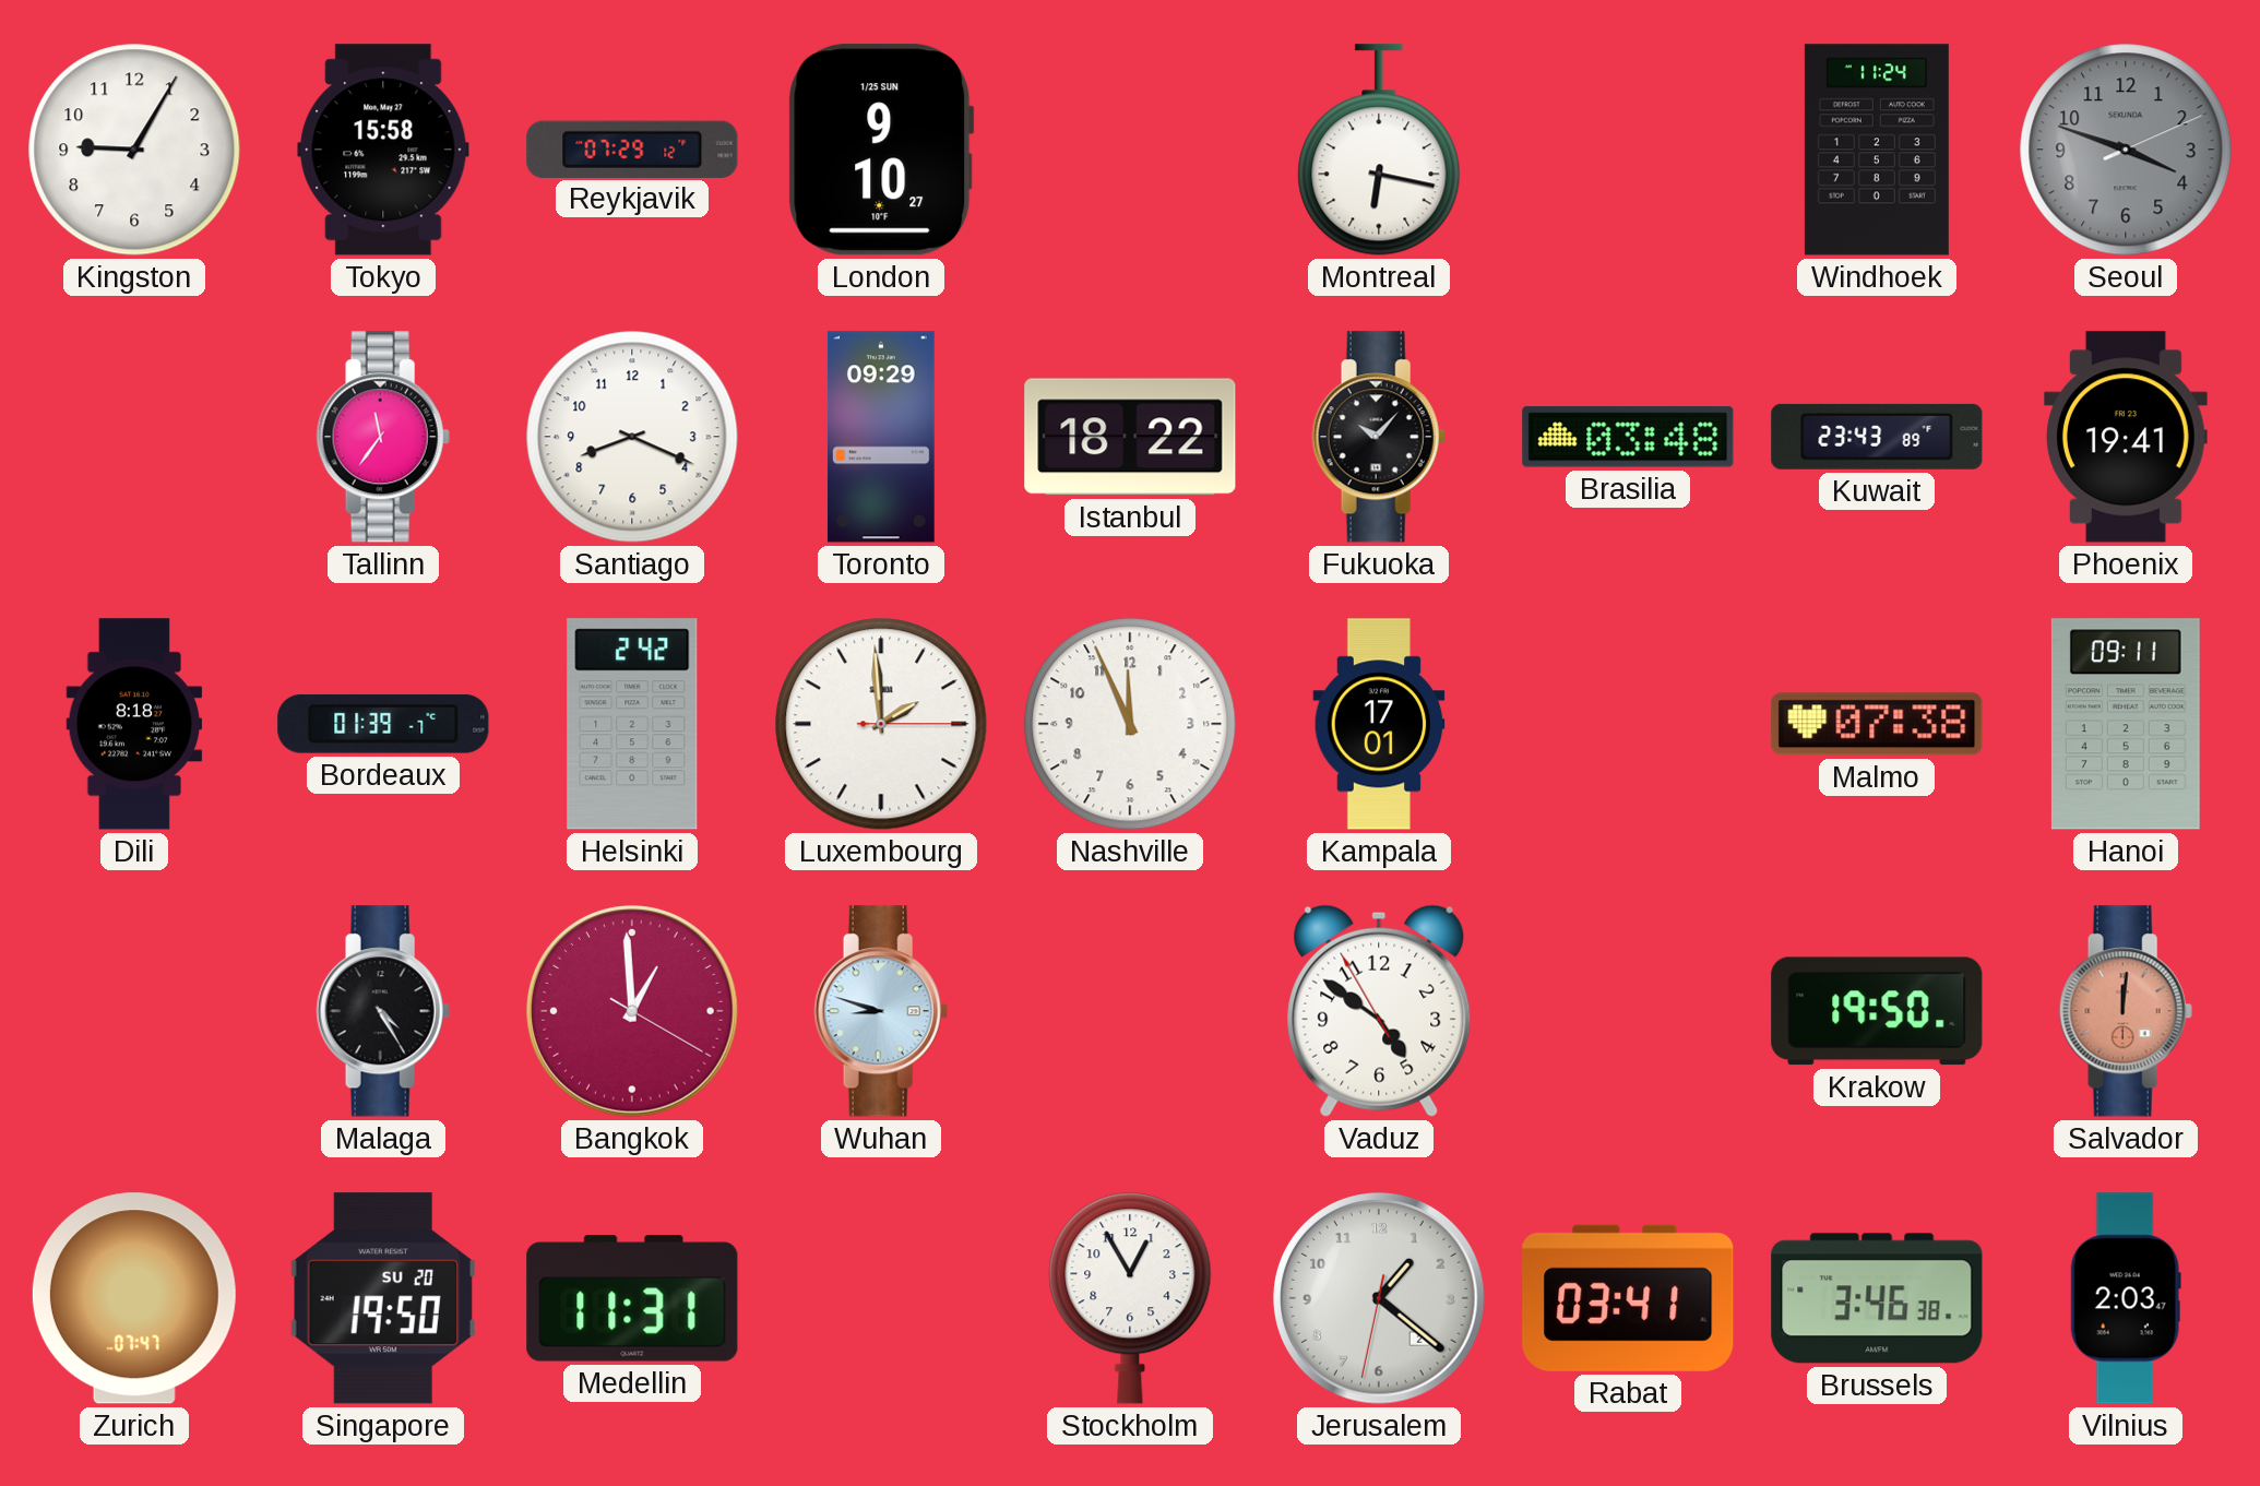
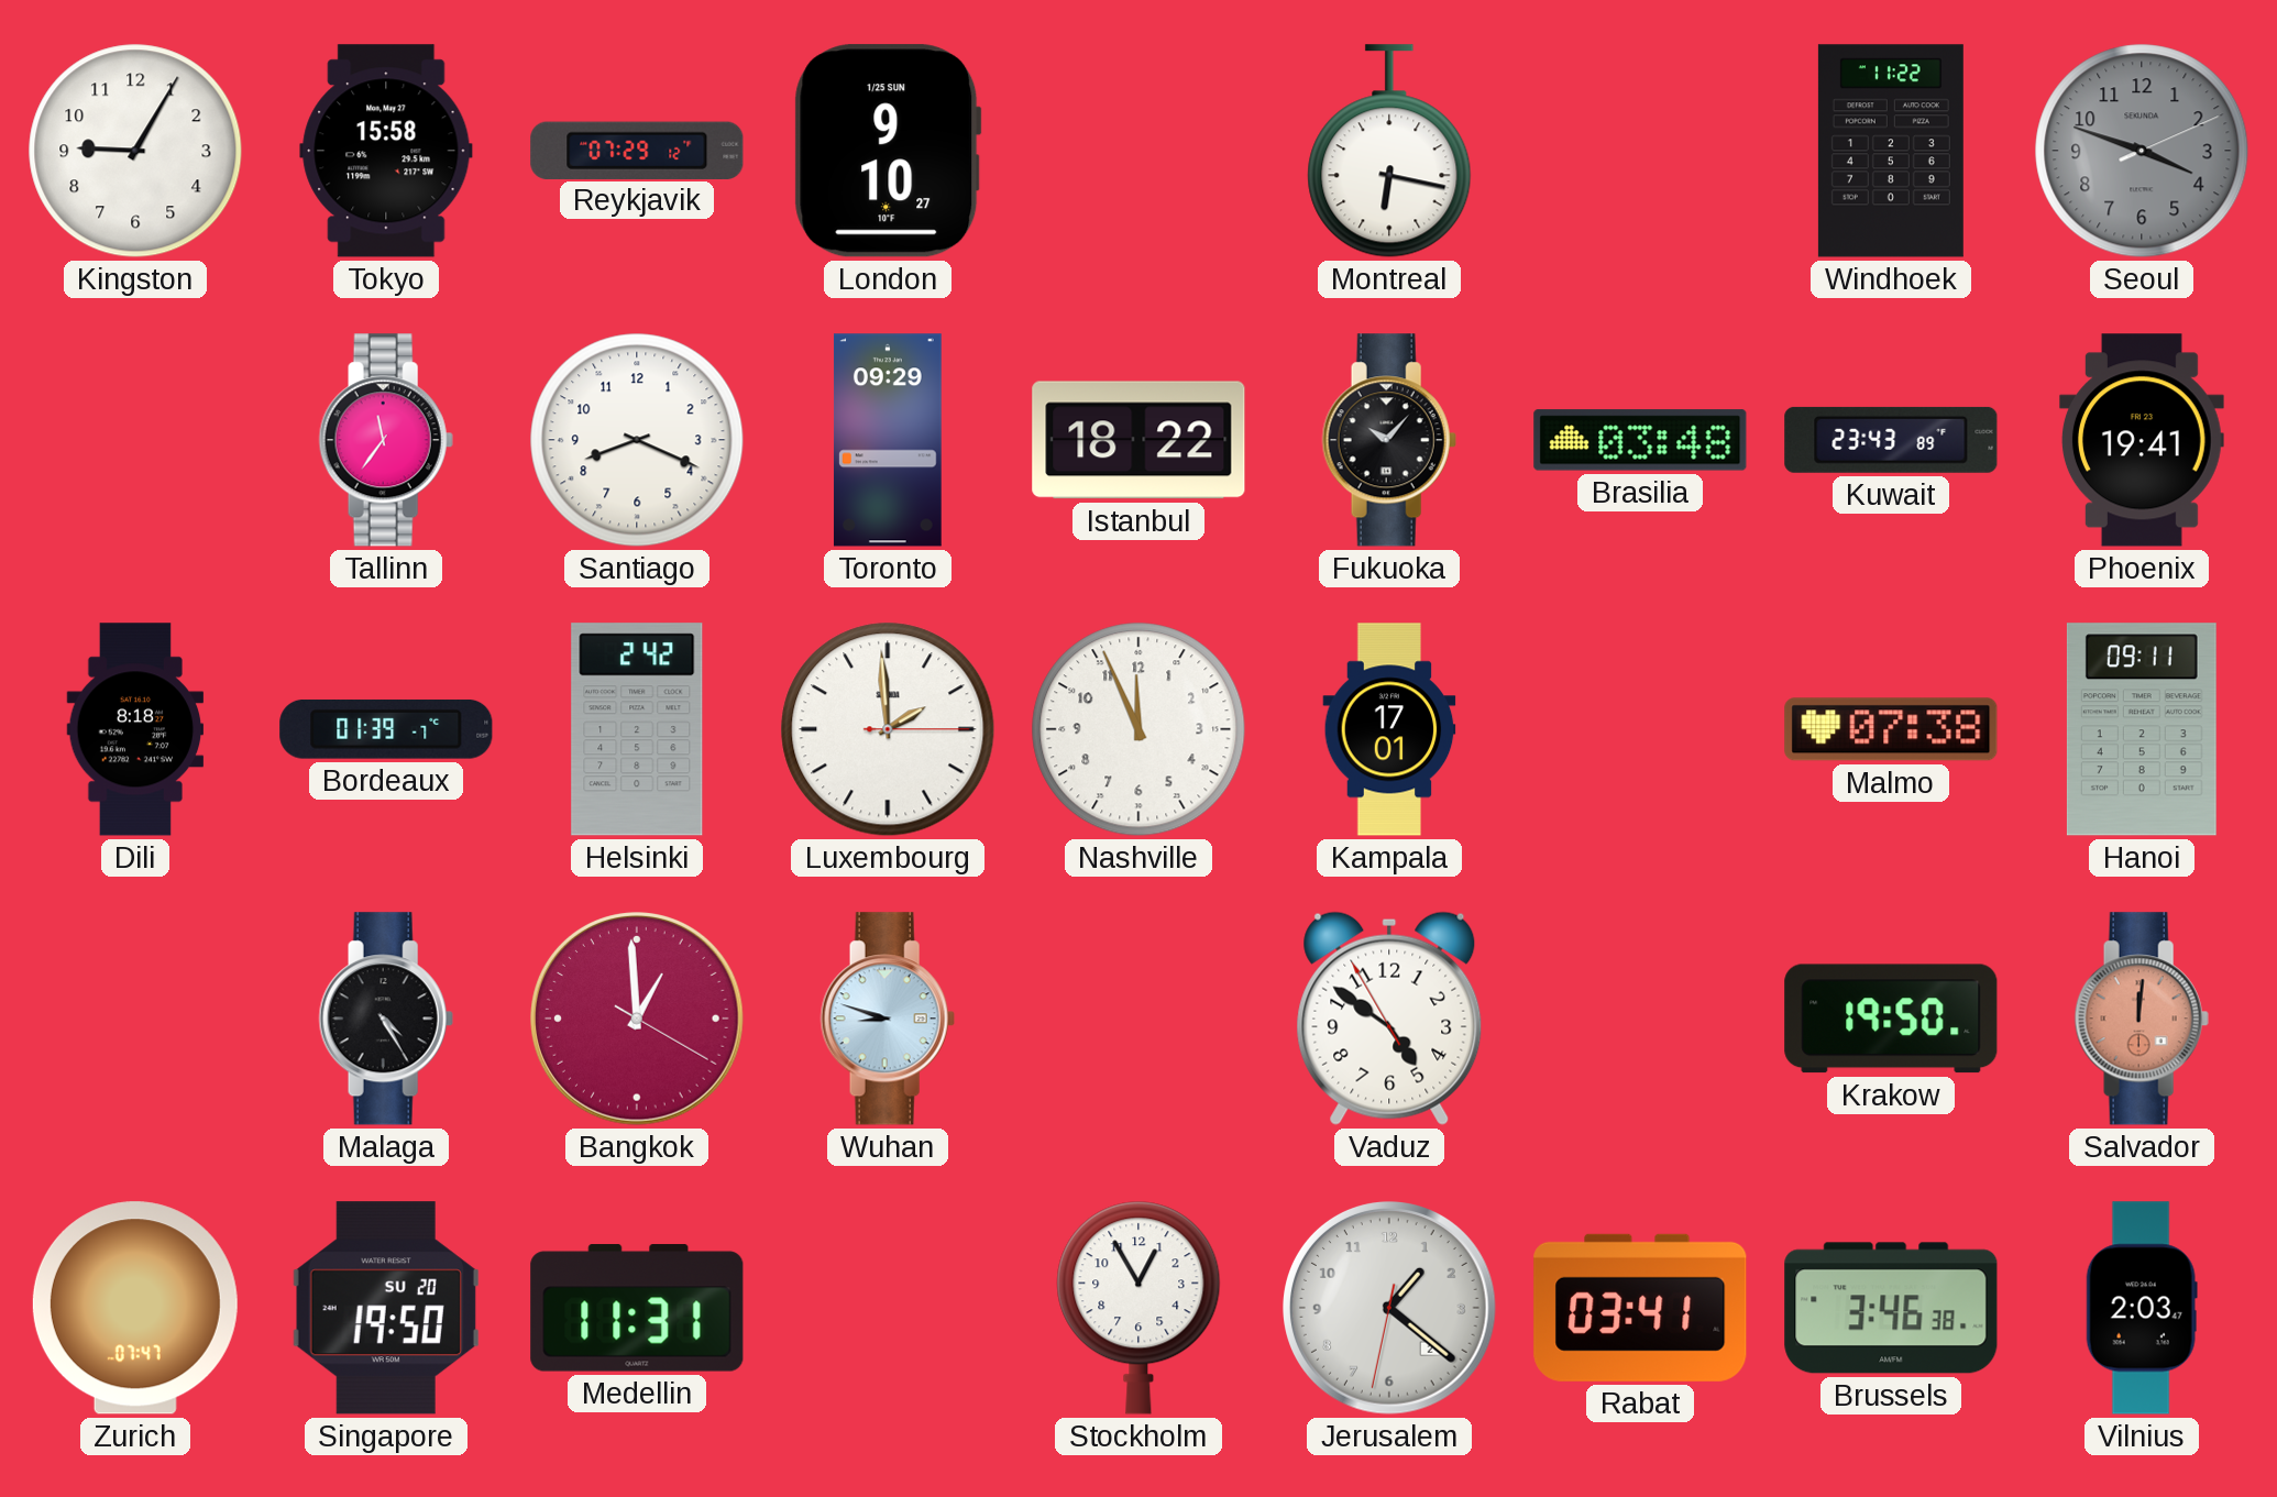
Windhoek: 11:24 -> 11:22 (1891, 151)
